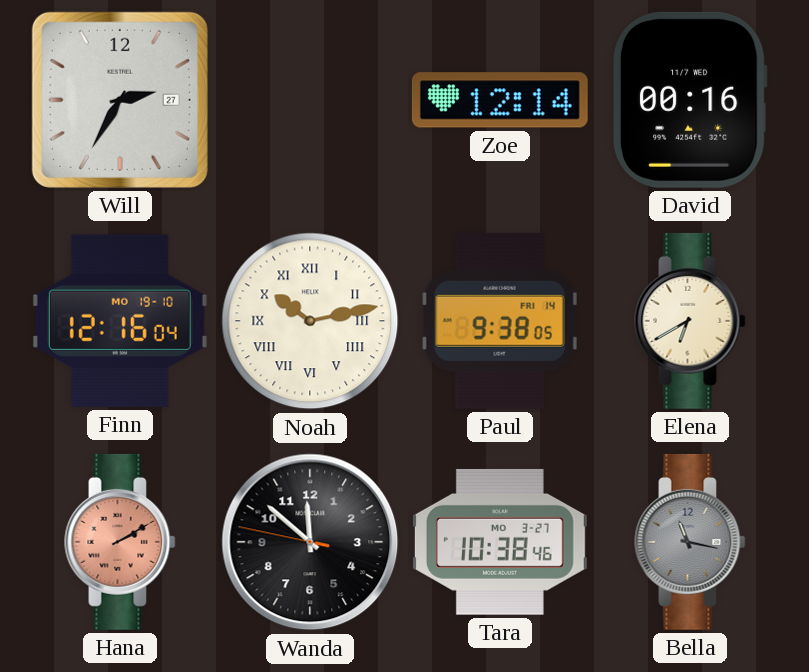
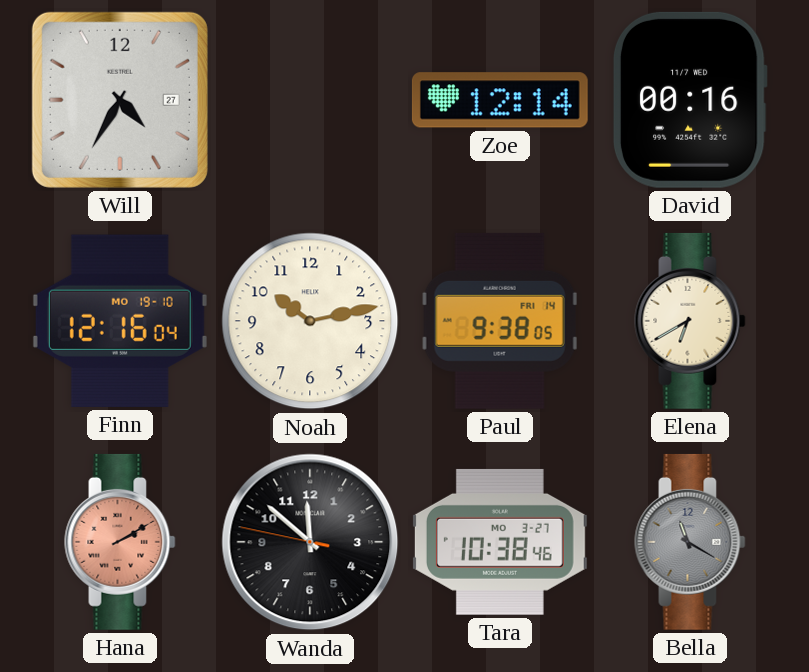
Will: 2:35 -> 4:35 (120, 100)
Noah numerals: Roman -> Arabic (310, 321)
Bella: 11:17 -> 11:20 (690, 542)
